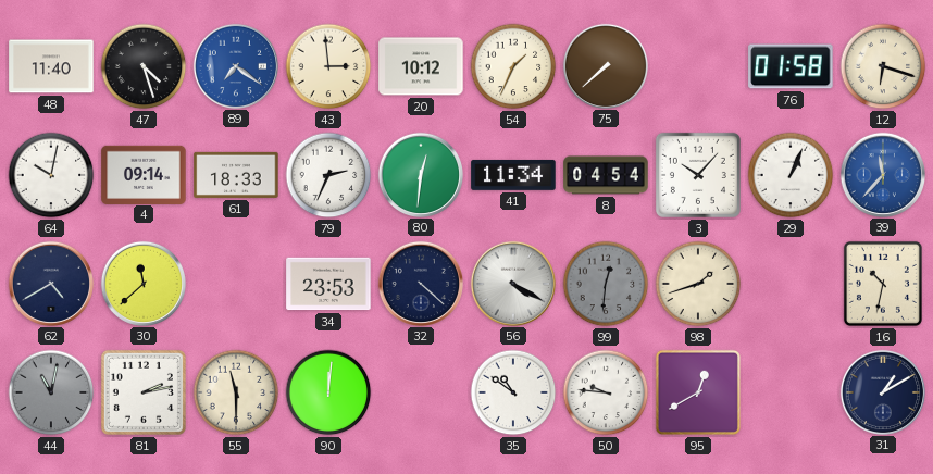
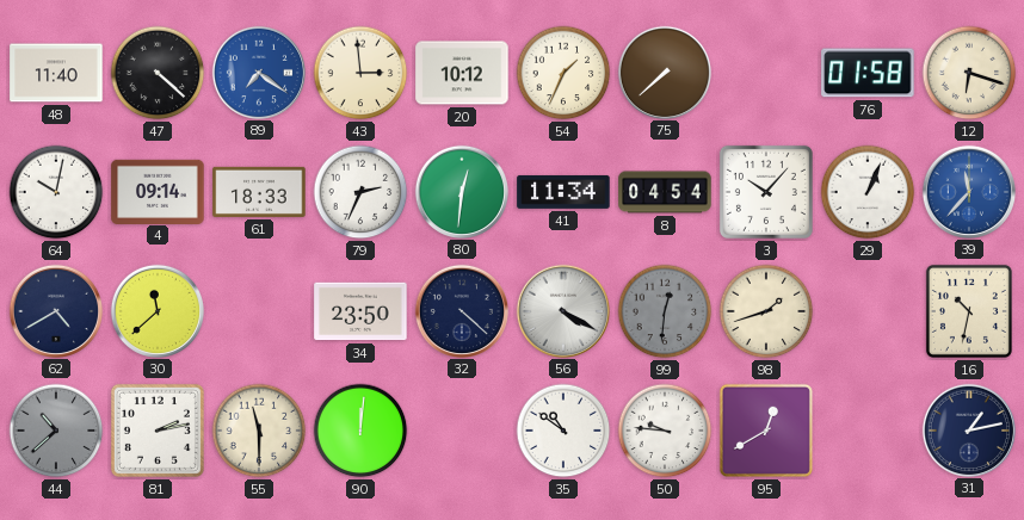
47: 4:27 -> 4:22 (158, 73)
34: 23:53 -> 23:50 (360, 311)
44: 11:02 -> 10:38 (56, 431)
31: 1:10 -> 1:13 (968, 429)
